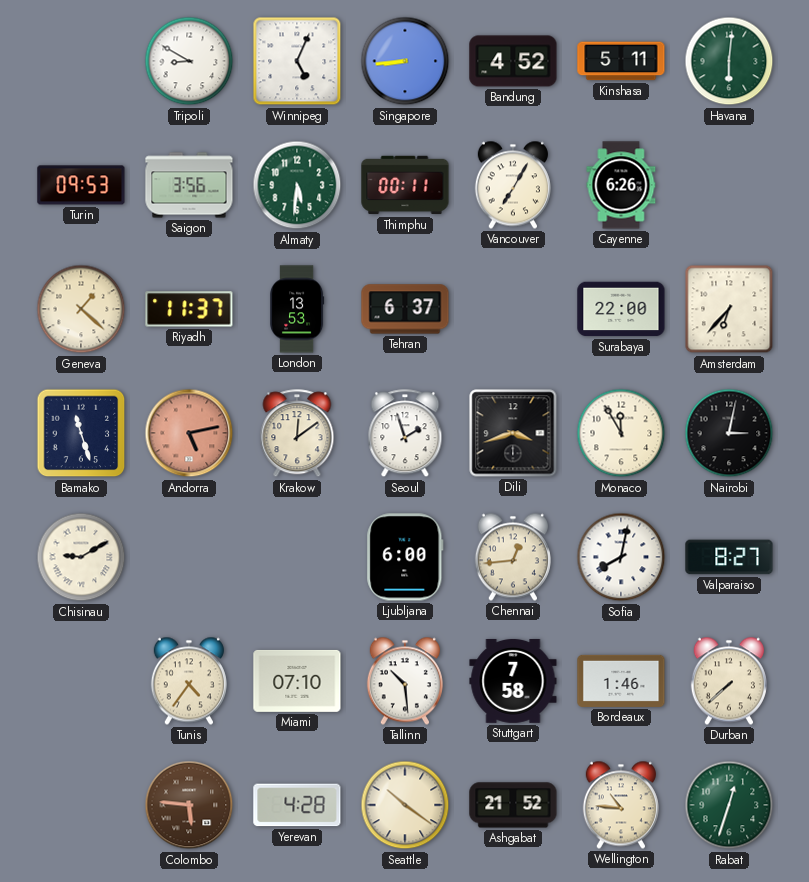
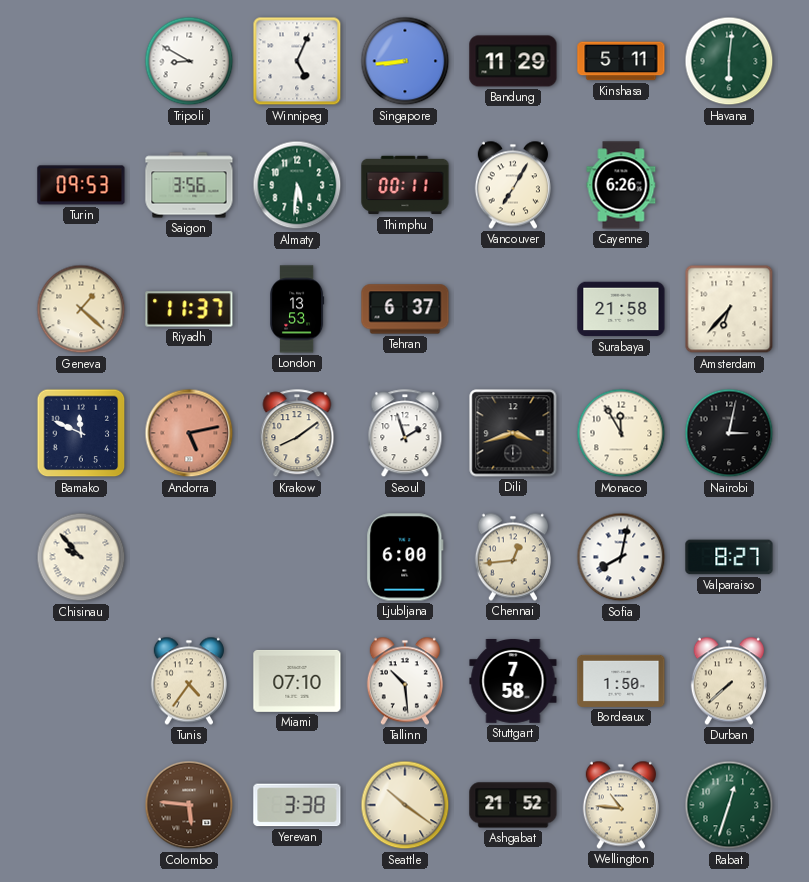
Bandung: 4:52 -> 11:29 (513, 61)
Surabaya: 22:00 -> 21:58 (621, 309)
Bamako: 11:27 -> 11:49 (81, 433)
Krakow: 12:09 -> 8:09 (297, 434)
Chisinau: 9:10 -> 9:53 (81, 557)
Bordeaux: 1:46 -> 1:50 (621, 681)
Yerevan: 4:28 -> 3:38 (297, 805)
